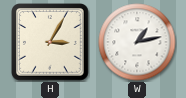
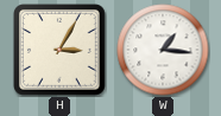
W: 1:13 -> 1:16 (163, 50)
